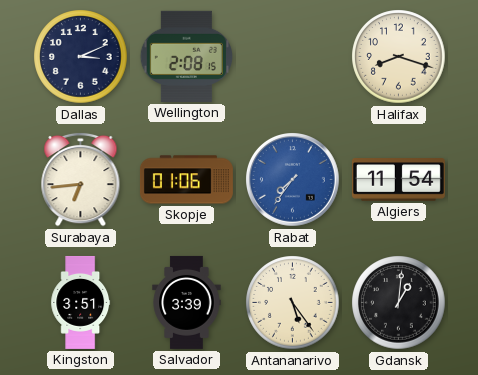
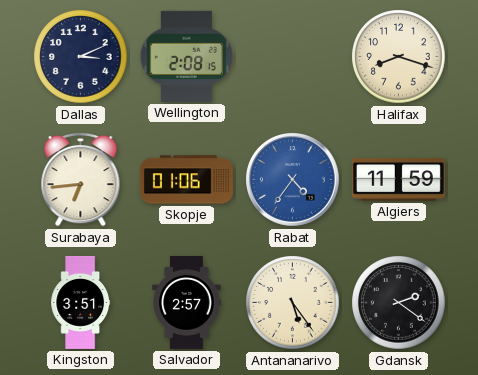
Rabat: 7:36 -> 4:36 (293, 180)
Algiers: 11:54 -> 11:59 (398, 180)
Salvador: 3:39 -> 2:57 (187, 302)
Gdansk: 1:01 -> 2:21 (399, 303)
